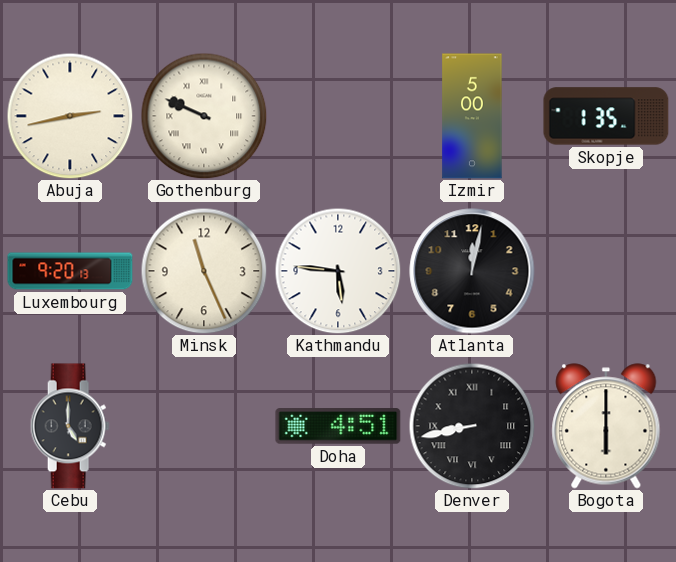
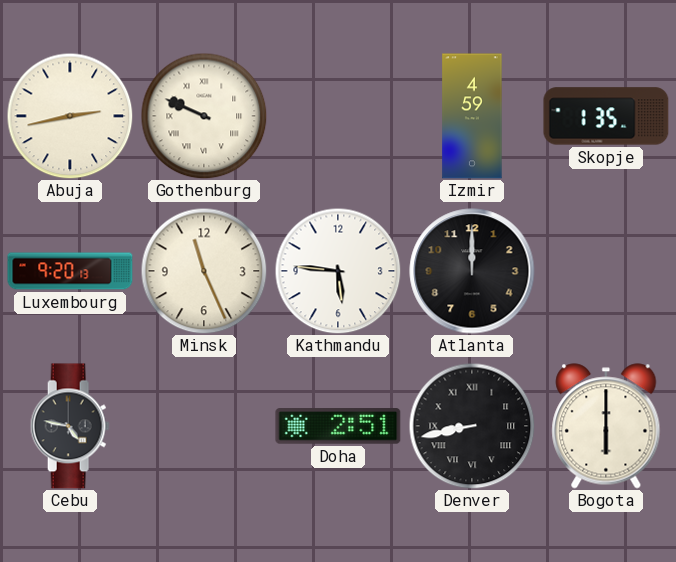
Izmir: 5:00 -> 4:59 (472, 116)
Atlanta: 12:02 -> 12:00 (472, 271)
Cebu: 5:00 -> 4:47 (70, 426)
Doha: 4:51 -> 2:51 (338, 426)
